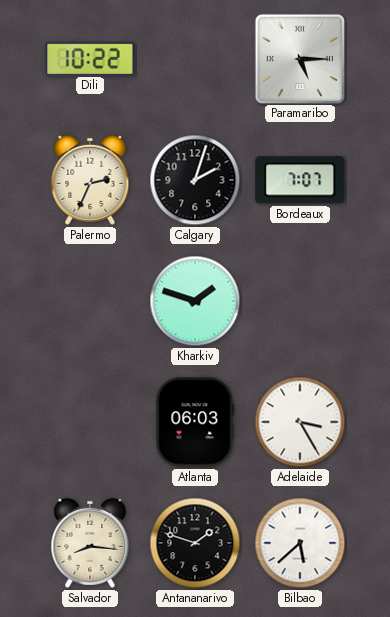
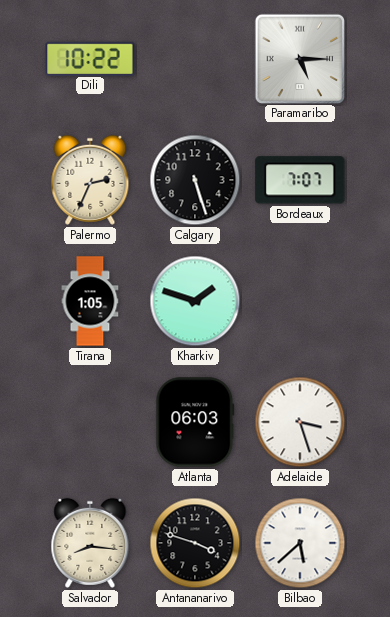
Calgary: 2:03 -> 5:27 (195, 180)
Tirana: none -> 1:05 (90, 301)
Adelaide: 3:25 -> 3:27 (300, 422)
Antananarivo: 1:48 -> 3:48 (195, 543)
